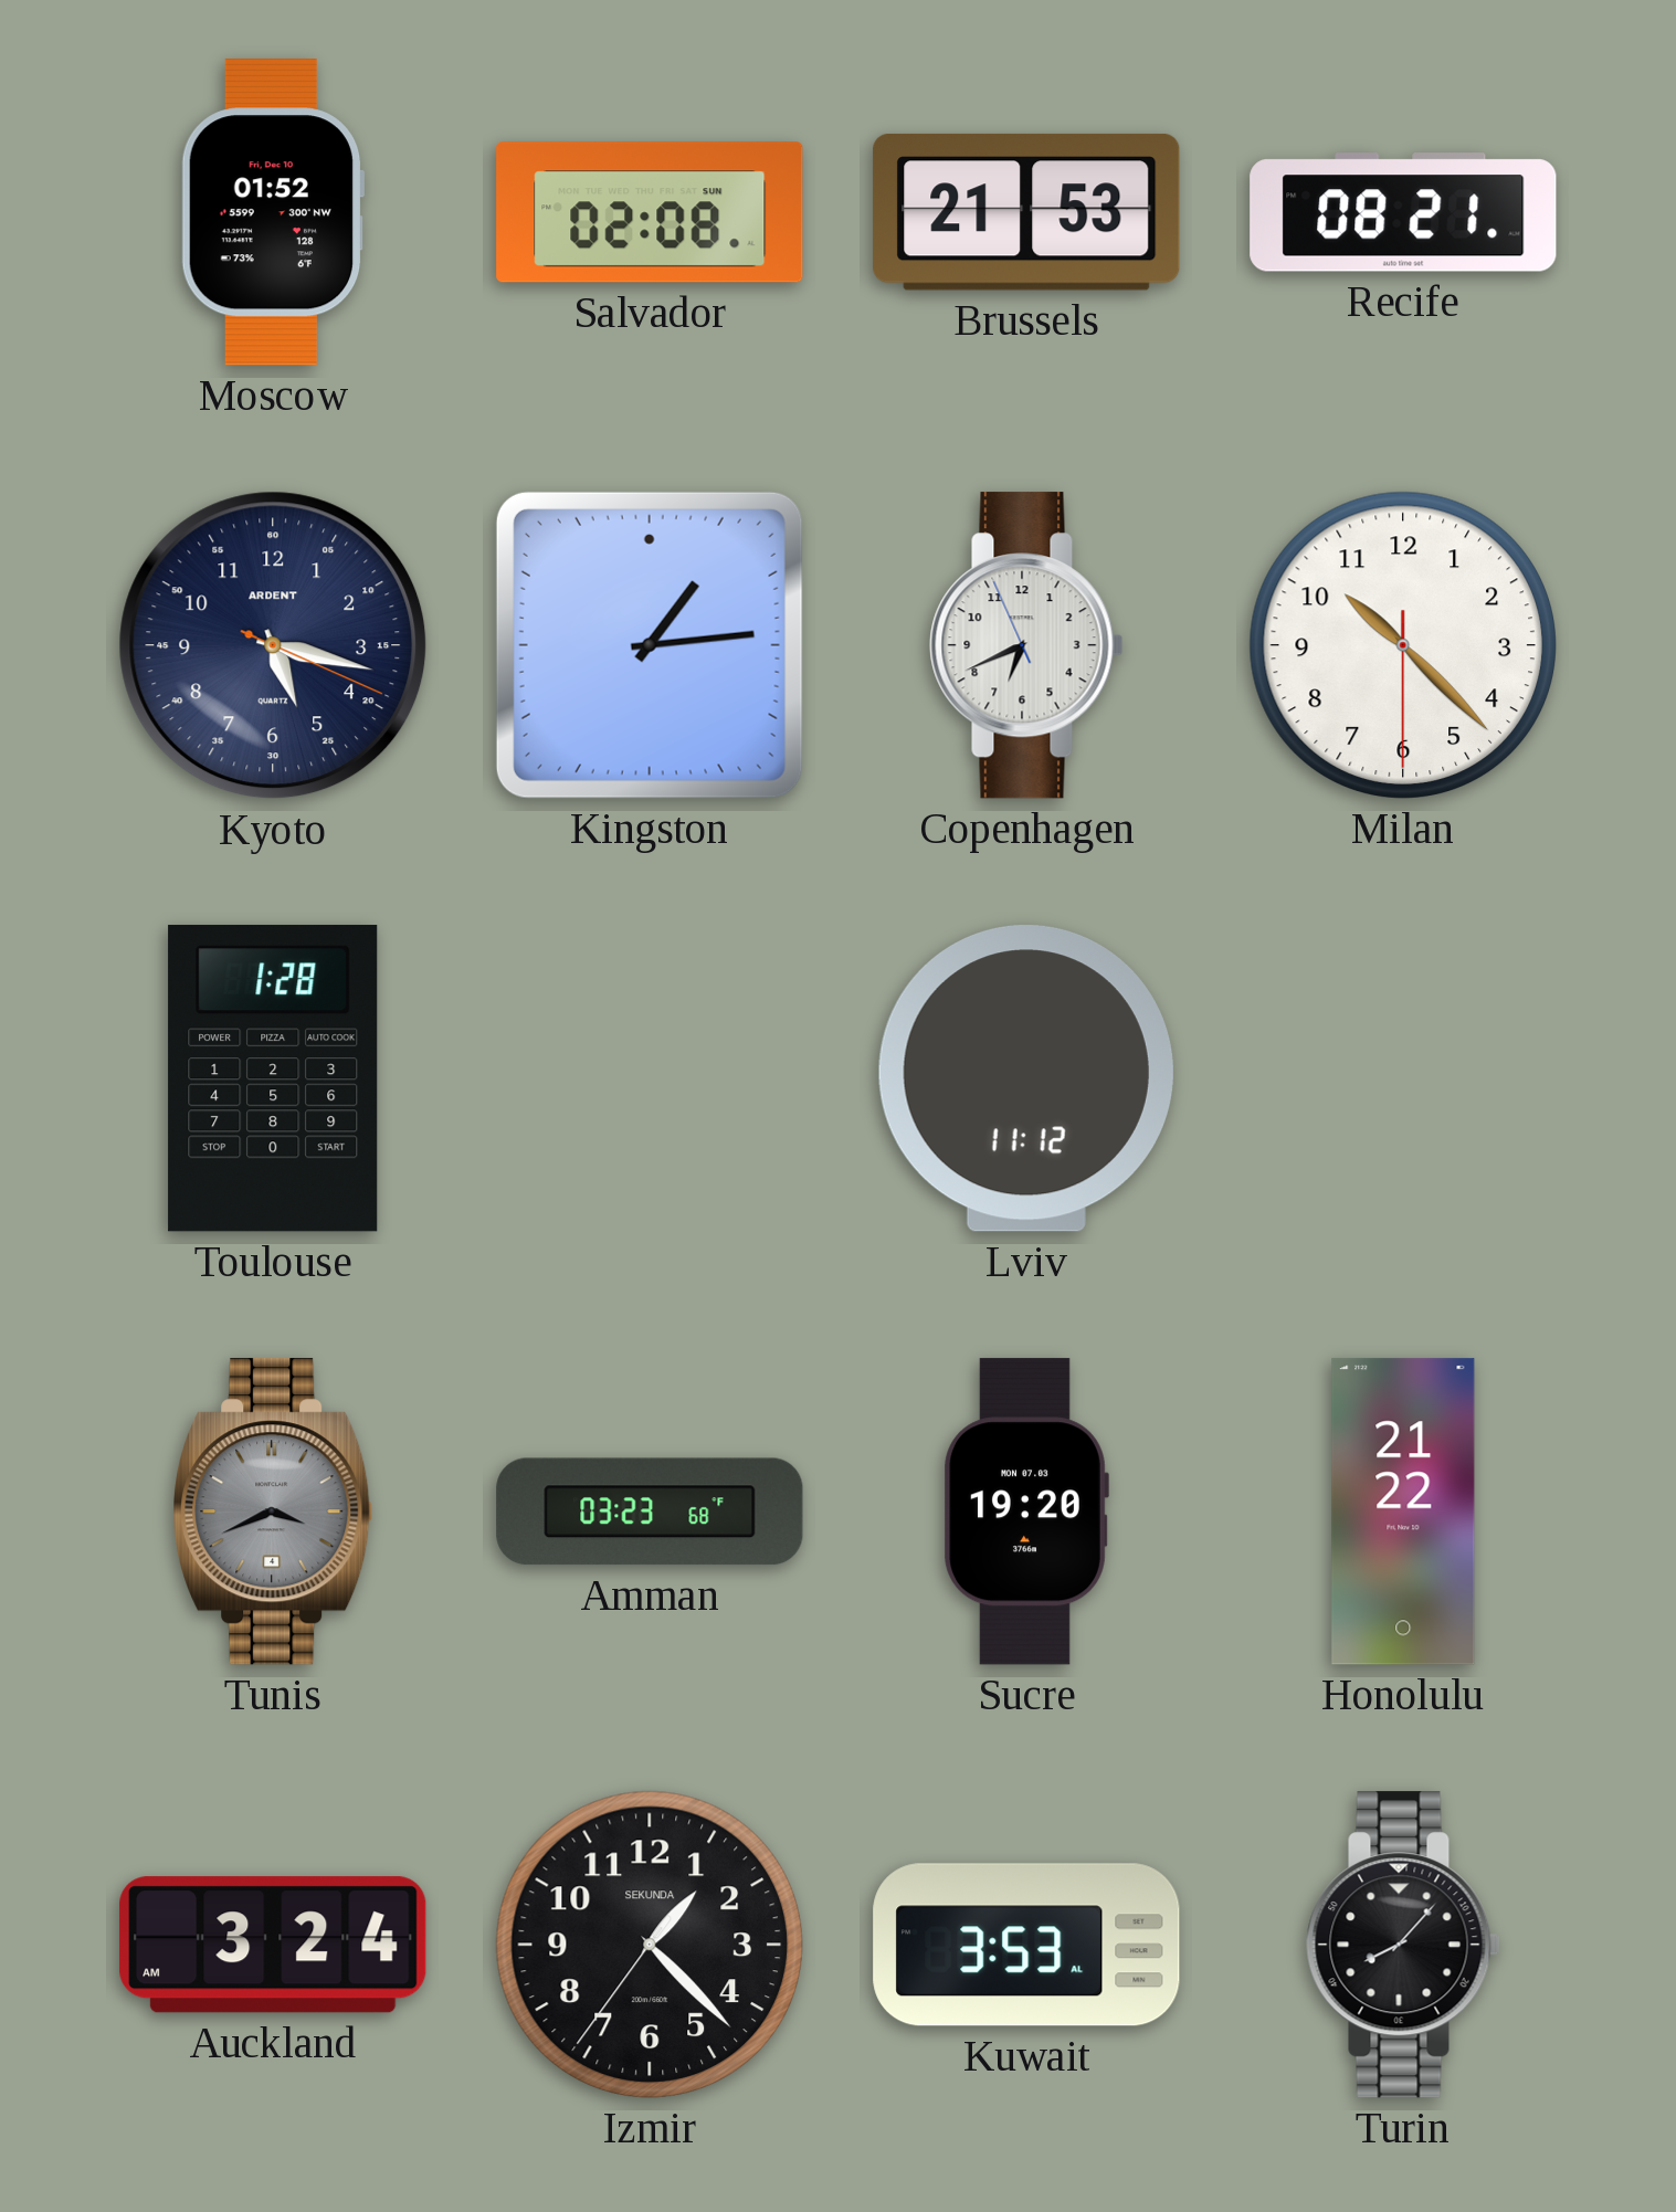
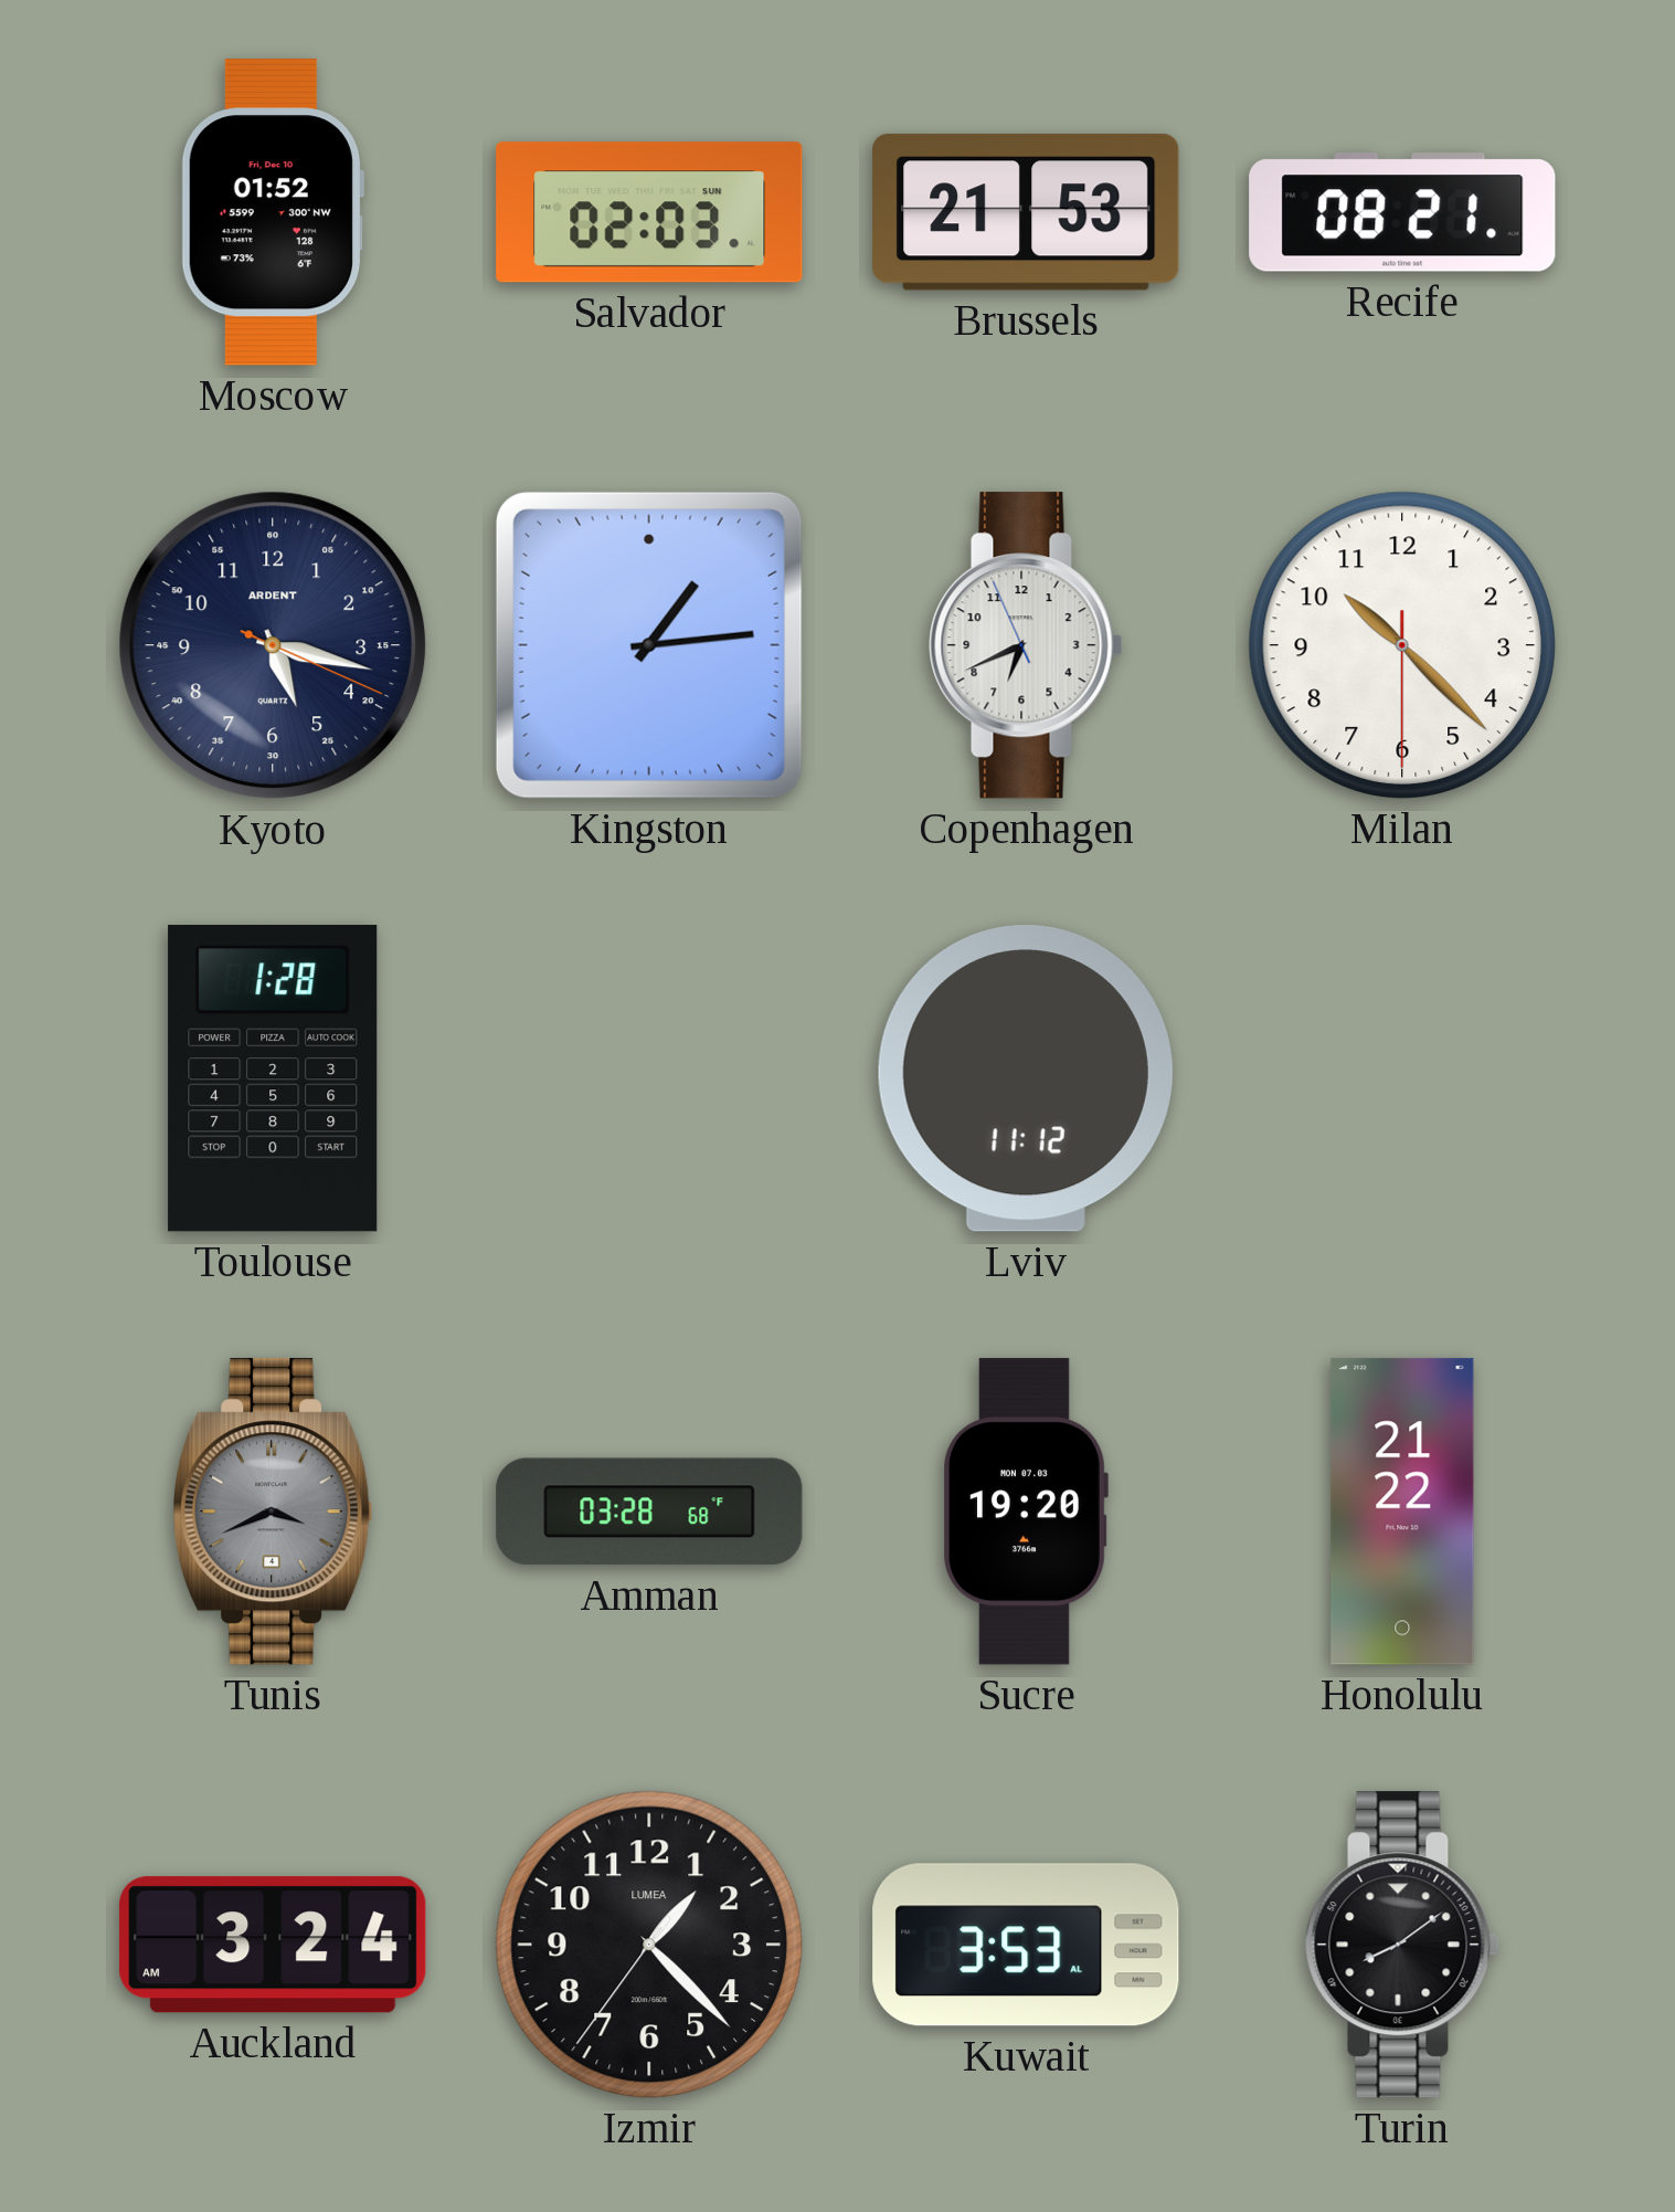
Salvador: 02:08 -> 02:03 (649, 212)
Amman: 03:23 -> 03:28 (649, 1511)
Izmir brand: SEKUNDA -> LUMEA (649, 1945)
Turin: 8:07 -> 8:09 (1402, 1945)
